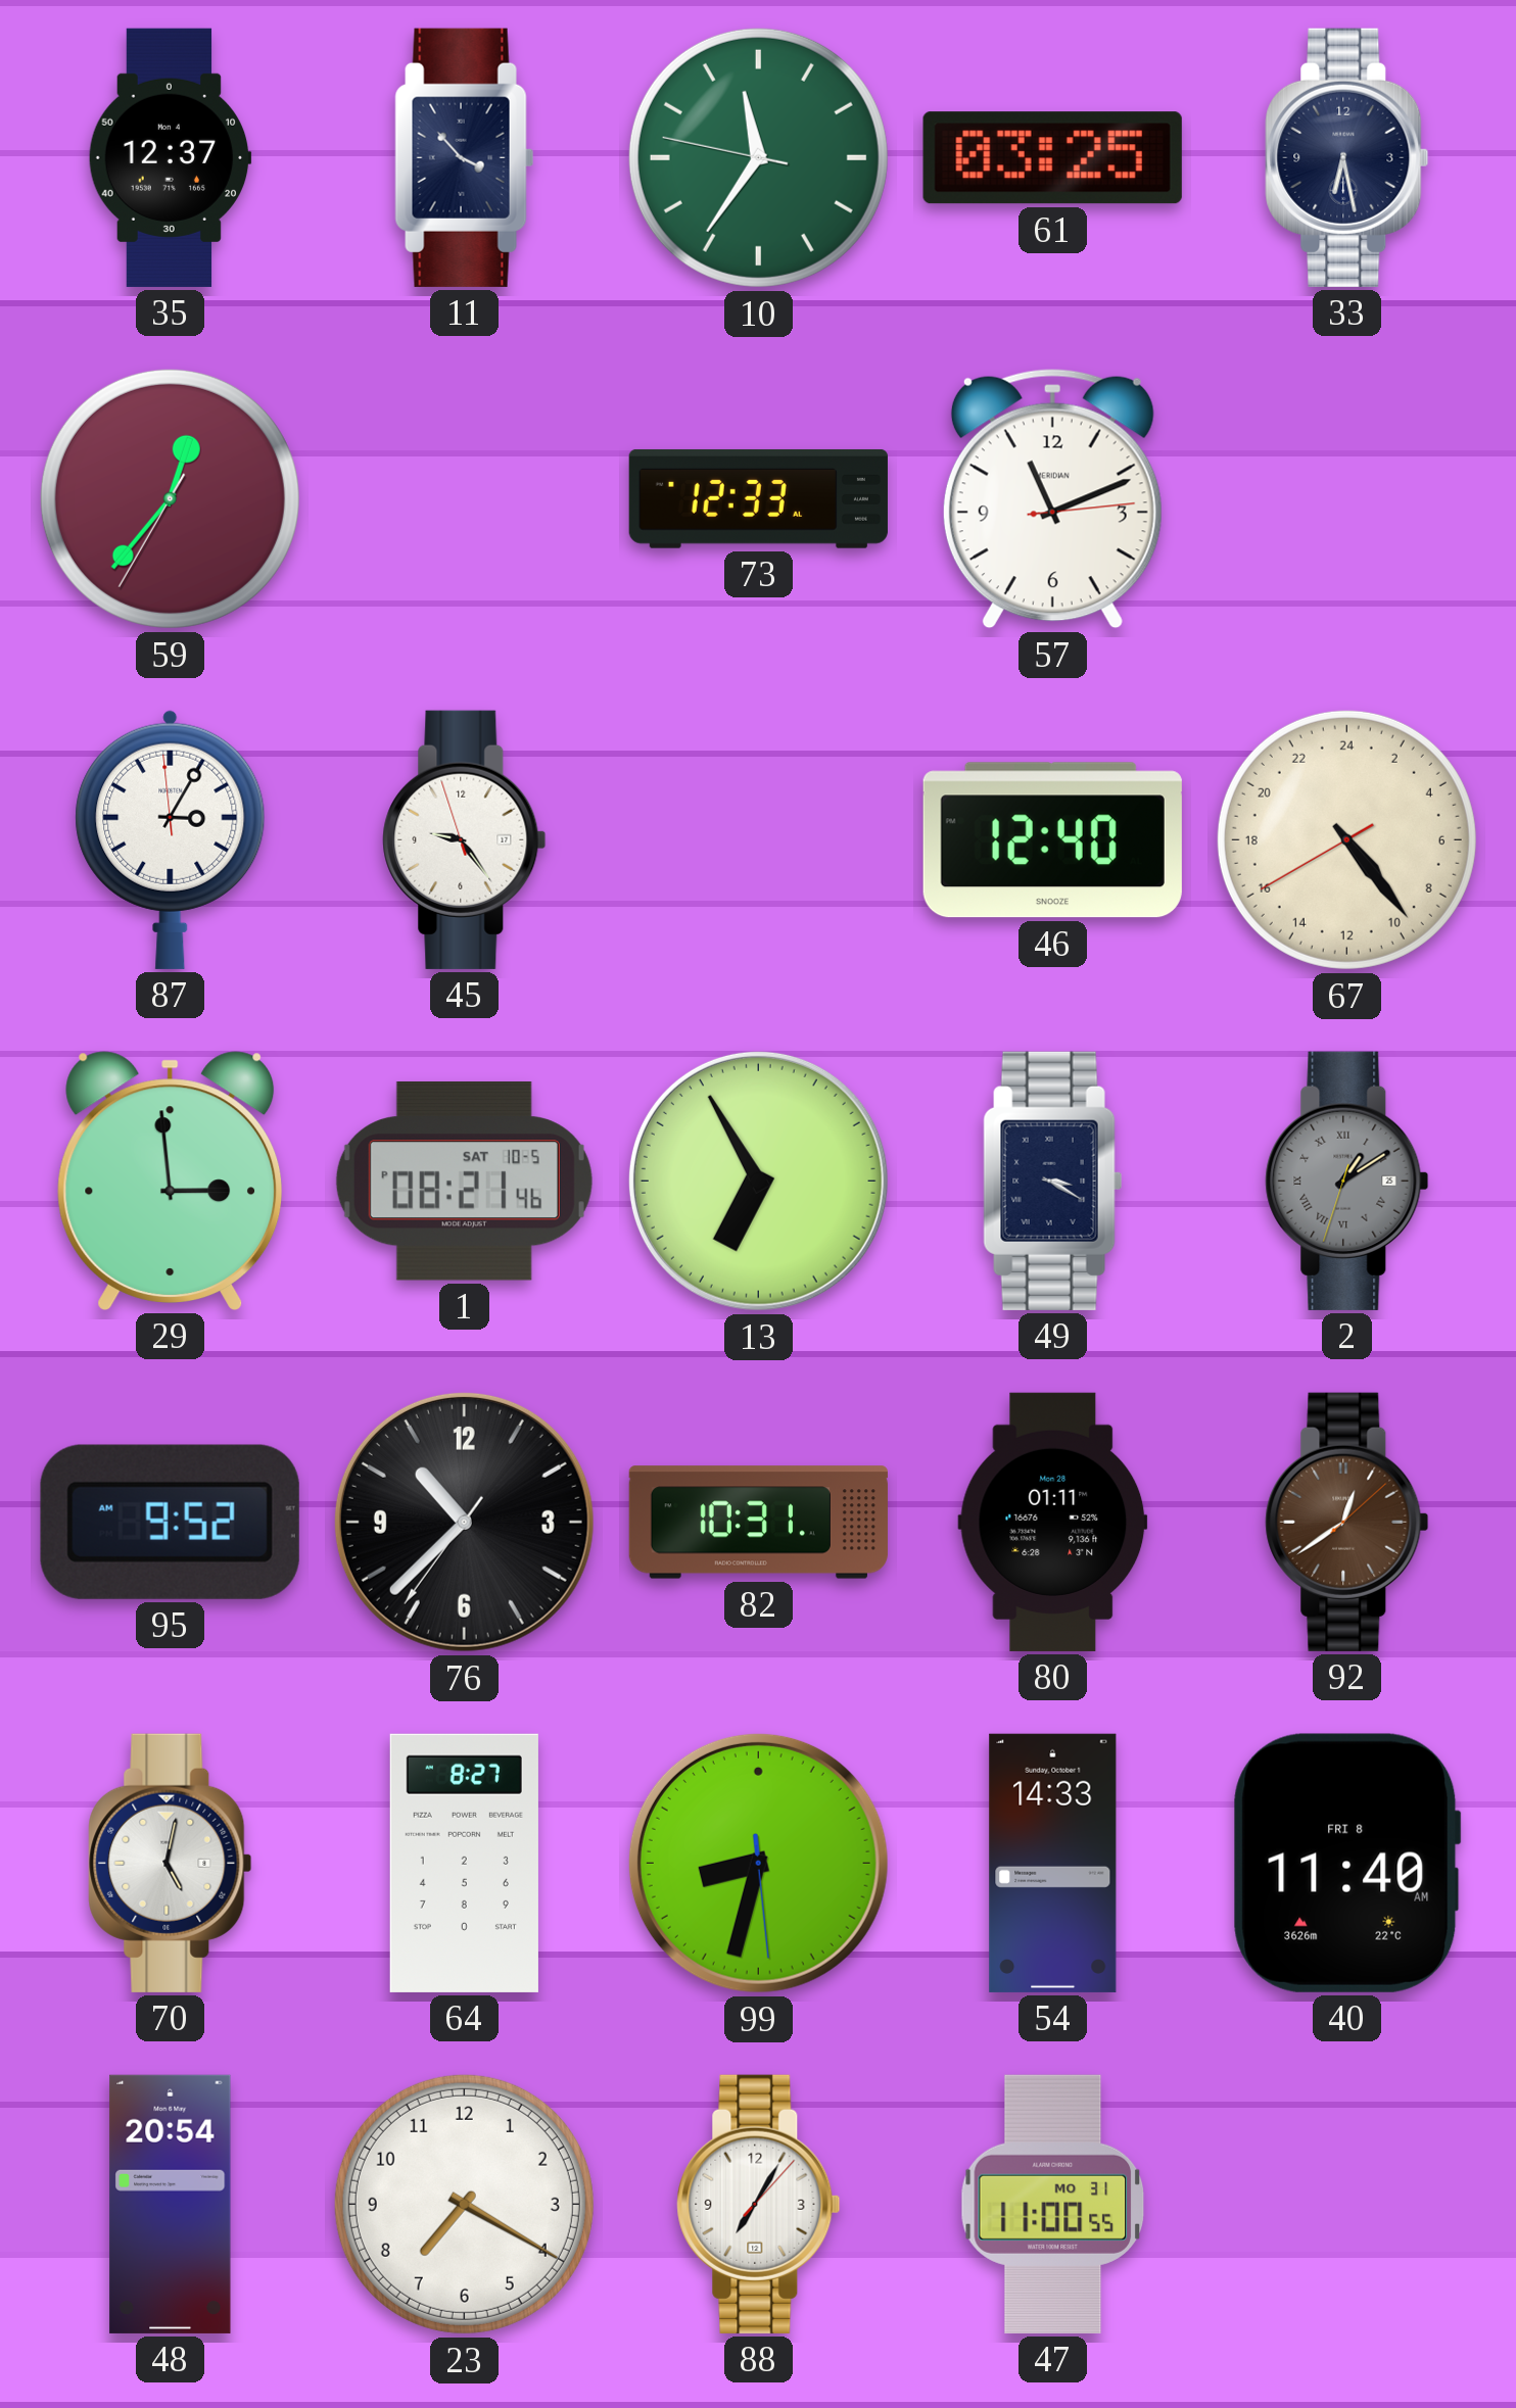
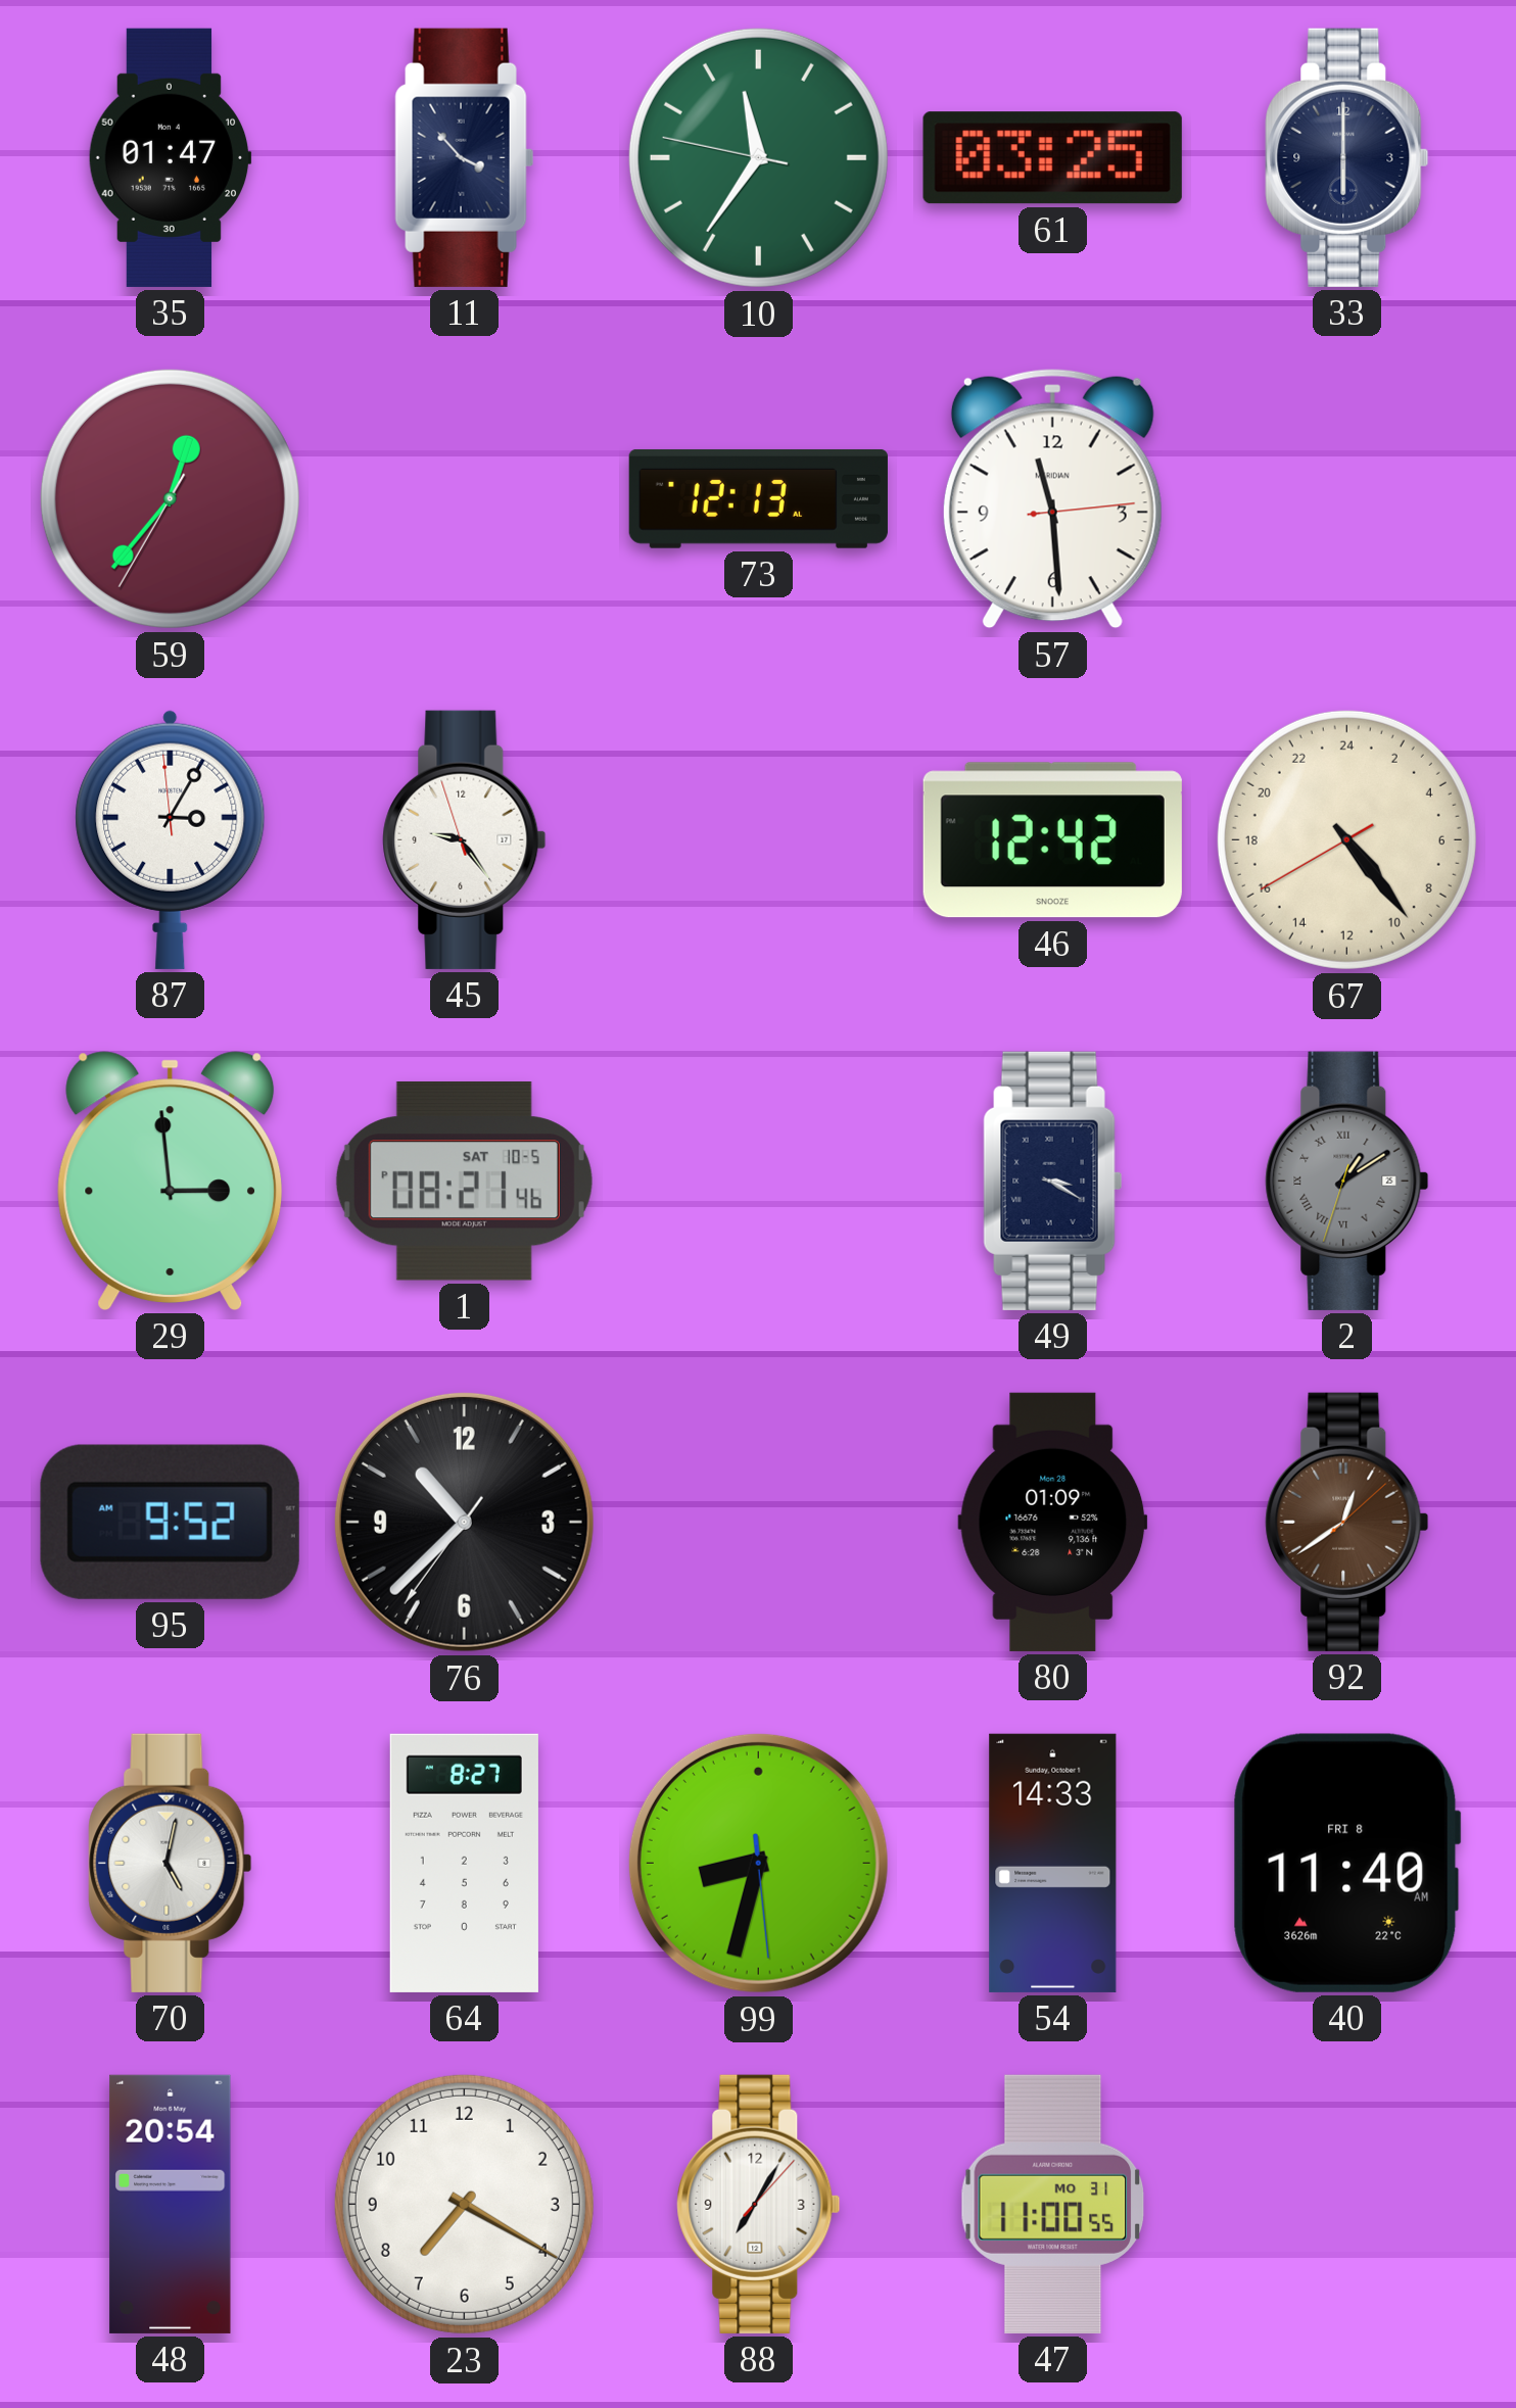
35: 12:37 -> 01:47 (170, 157)
33: 6:28 -> 6:00 (1347, 157)
73: 12:33 -> 12:13 (758, 499)
57: 11:11 -> 11:29 (1052, 499)
46: 12:40 -> 12:42 (1052, 840)
13: 6:55 -> none (758, 1181)
82: 10:31 -> none (758, 1523)
80: 01:11 -> 01:09 (1053, 1522)
